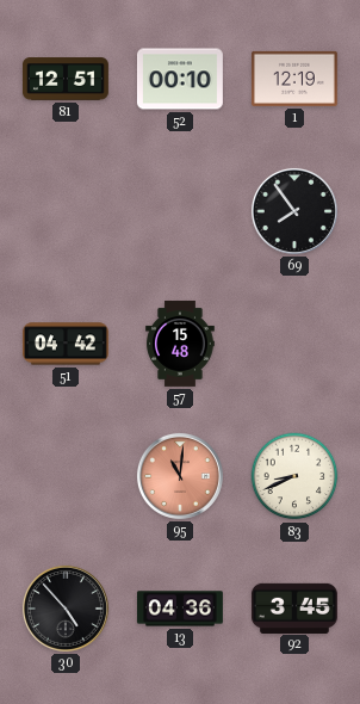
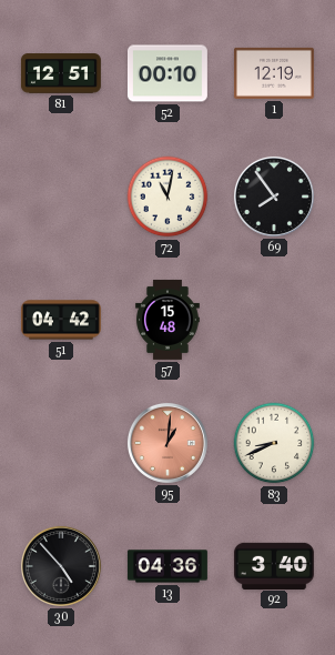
72: none -> 11:02 (167, 196)
95: 11:01 -> 1:01 (167, 443)
92: 3:45 -> 3:40 (274, 565)
